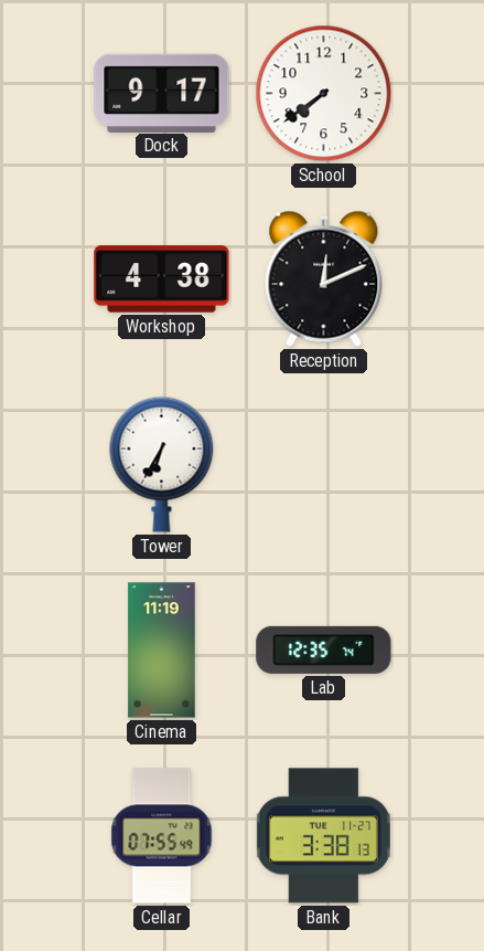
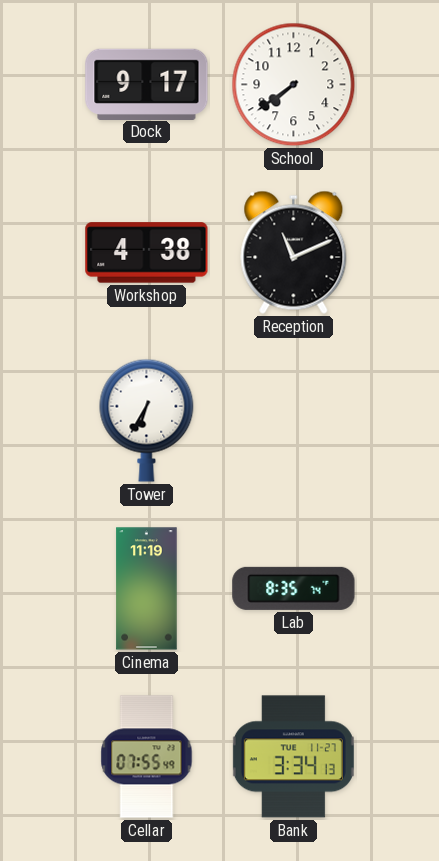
Reception: 12:11 -> 11:11 (294, 252)
Lab: 12:35 -> 8:35 (294, 588)
Bank: 3:38 -> 3:34 (293, 757)
